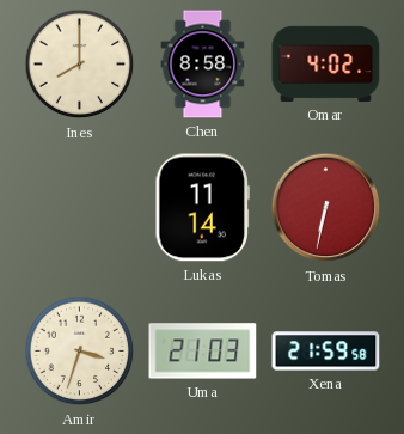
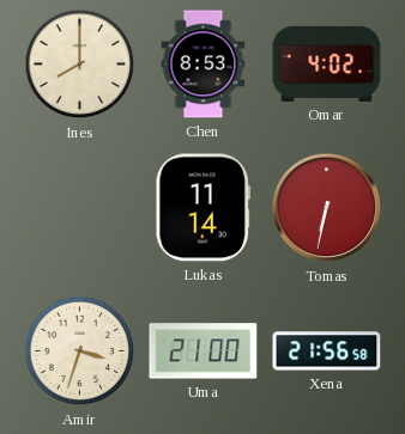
Chen: 8:58 -> 8:53 (204, 65)
Uma: 21:03 -> 21:00 (204, 352)
Xena: 21:59 -> 21:56 (327, 352)
